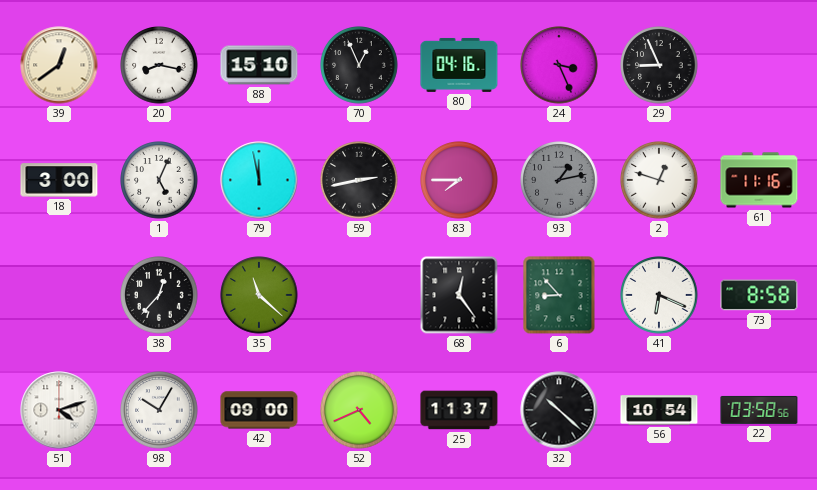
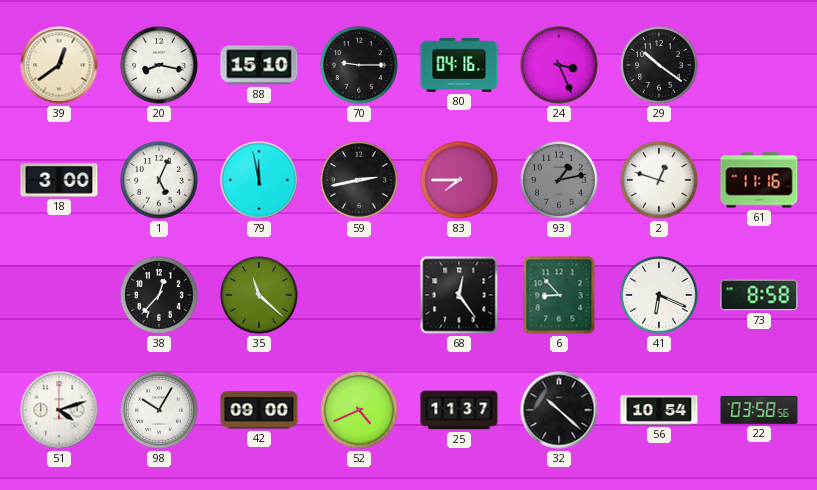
70: 12:56 -> 9:15 (359, 65)
29: 8:56 -> 10:21 (659, 65)
